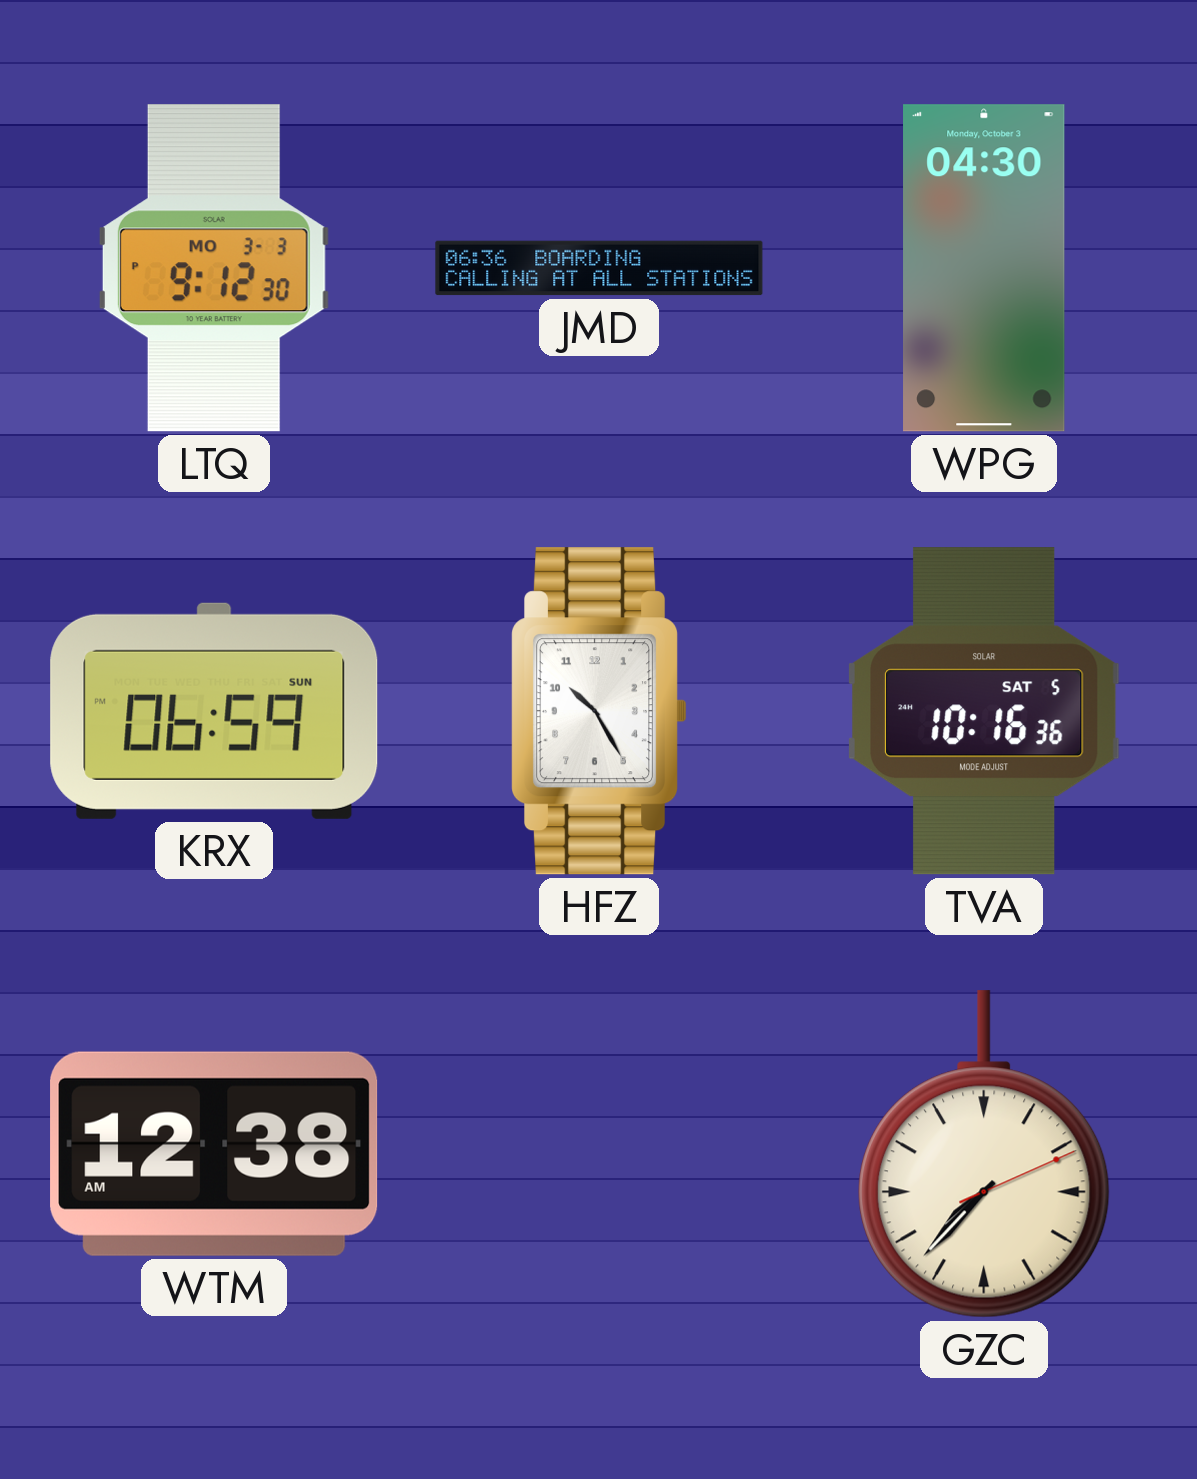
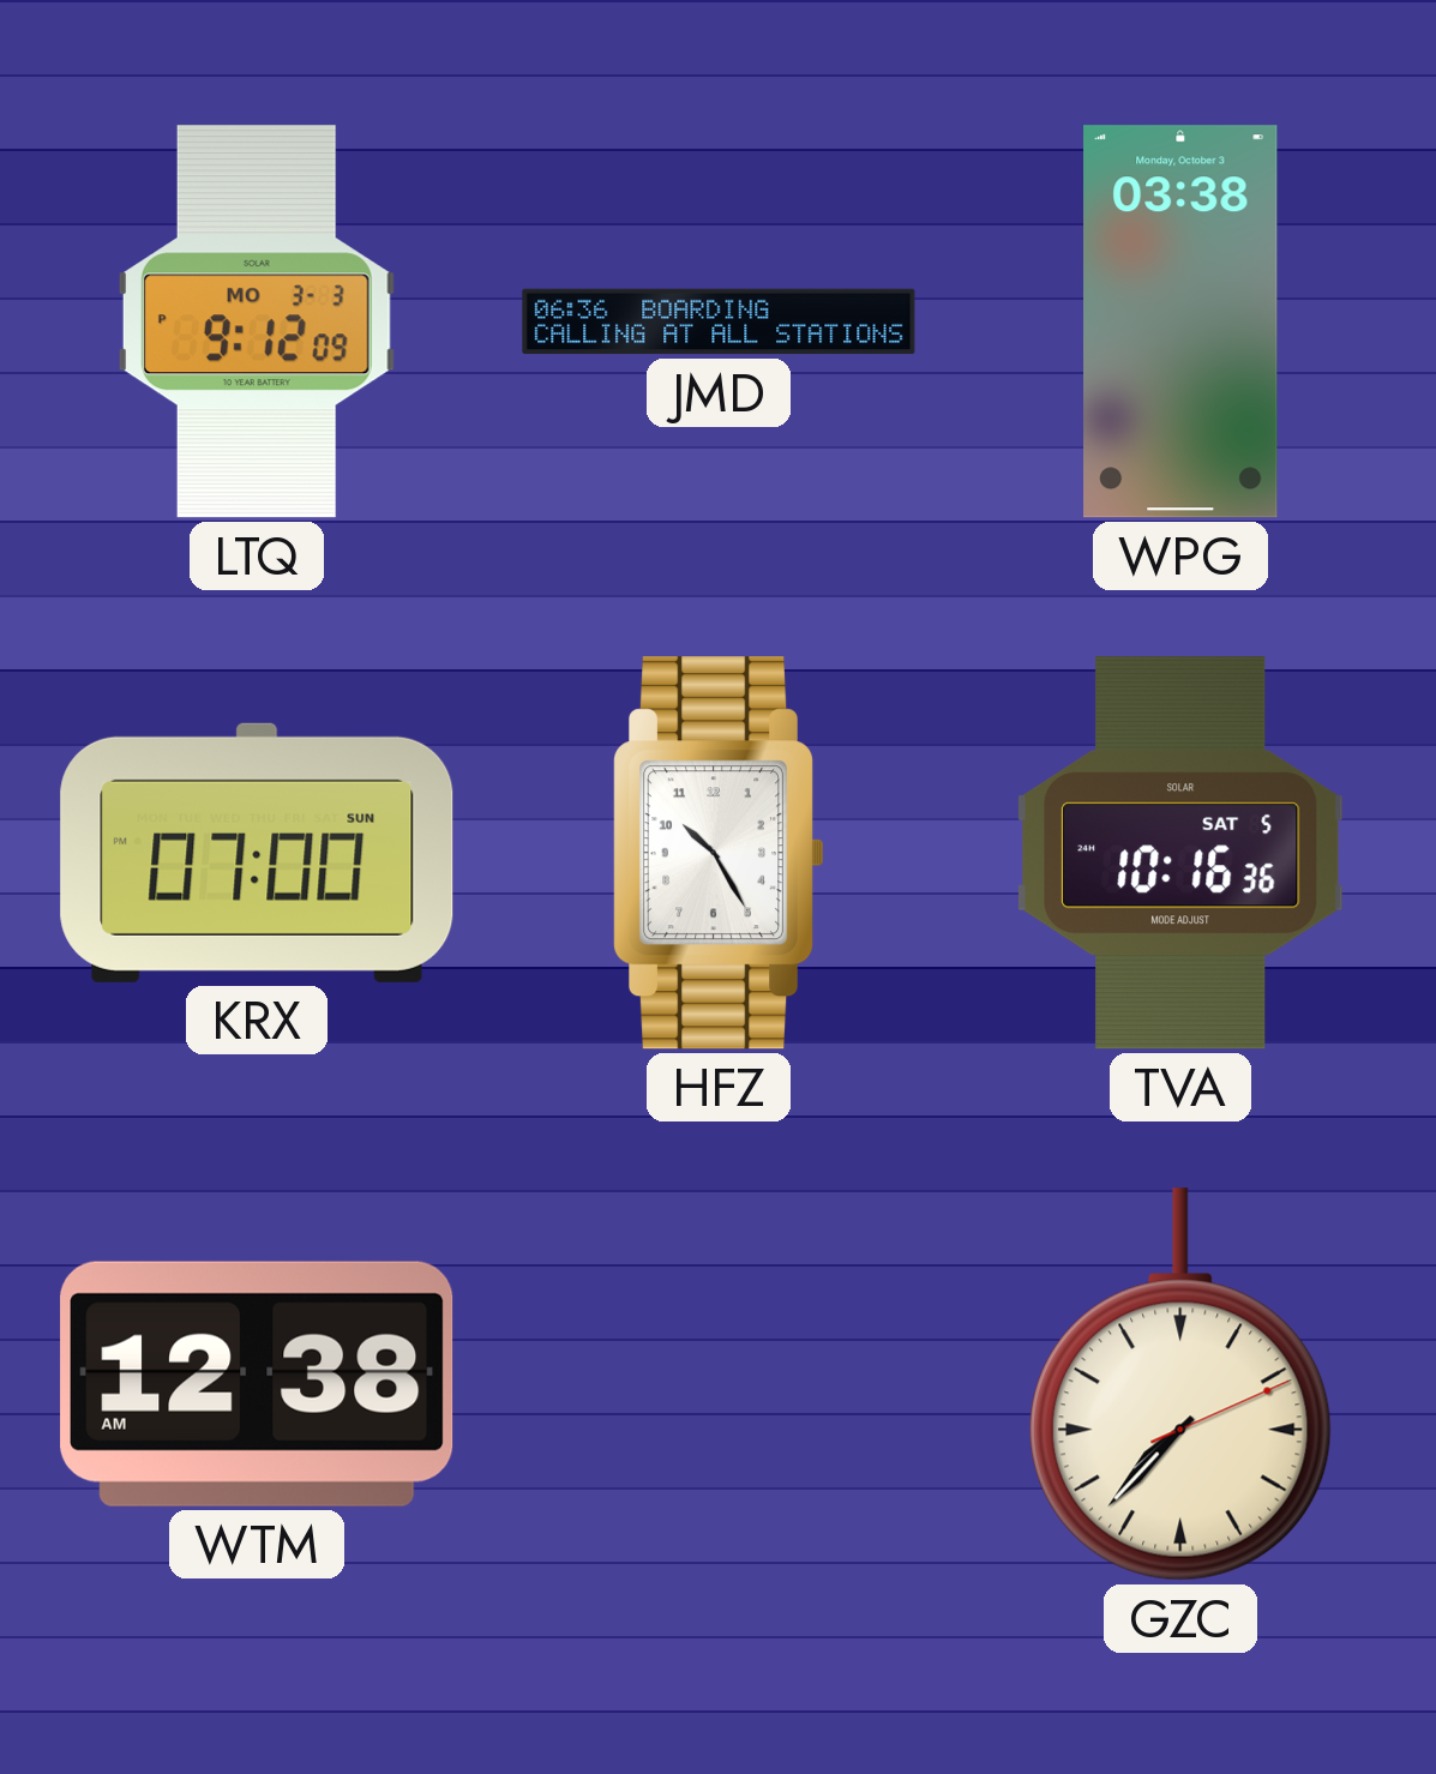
LTQ: 9:12:30 PM -> 9:12:09 PM (257, 321)
WPG: 04:30 -> 03:38 (1180, 321)
KRX: 06:59 -> 07:00 (257, 853)
